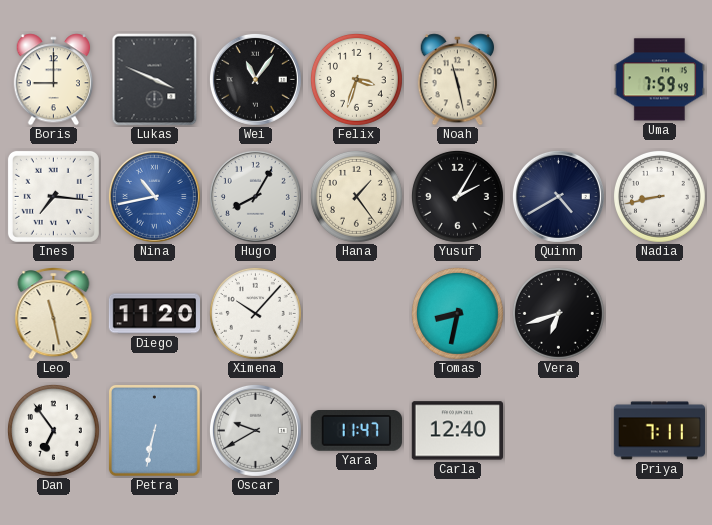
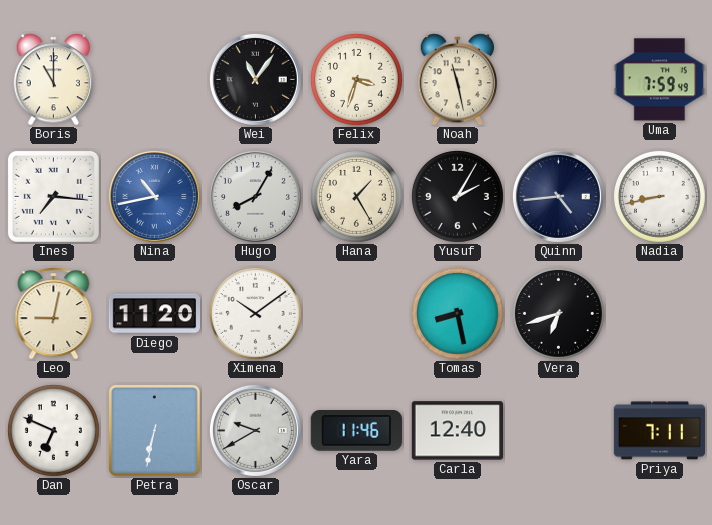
Boris: 9:00 -> 11:00 (54, 80)
Lukas: 3:49 -> none (155, 80)
Hana: 1:24 -> 1:25 (356, 196)
Quinn: 4:40 -> 4:44 (558, 196)
Leo: 11:28 -> 9:02 (54, 314)
Ximena: 10:07 -> 10:09 (255, 313)
Tomas: 8:32 -> 8:28 (457, 313)
Dan: 6:54 -> 6:49 (53, 430)
Yara: 11:47 -> 11:46 (356, 431)
